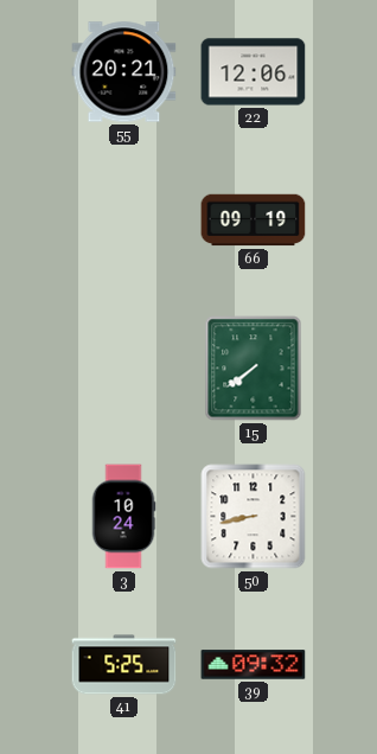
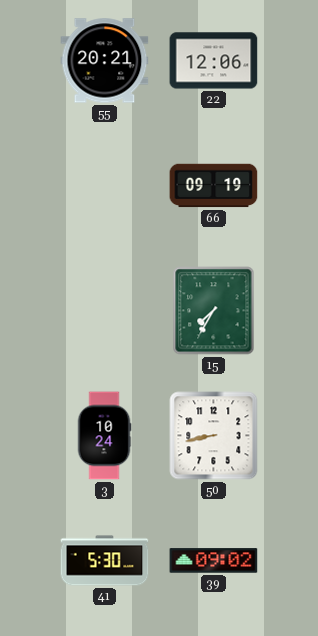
15: 7:39 -> 7:35 (214, 311)
41: 5:25 -> 5:30 (105, 561)
39: 09:32 -> 09:02 (214, 561)
